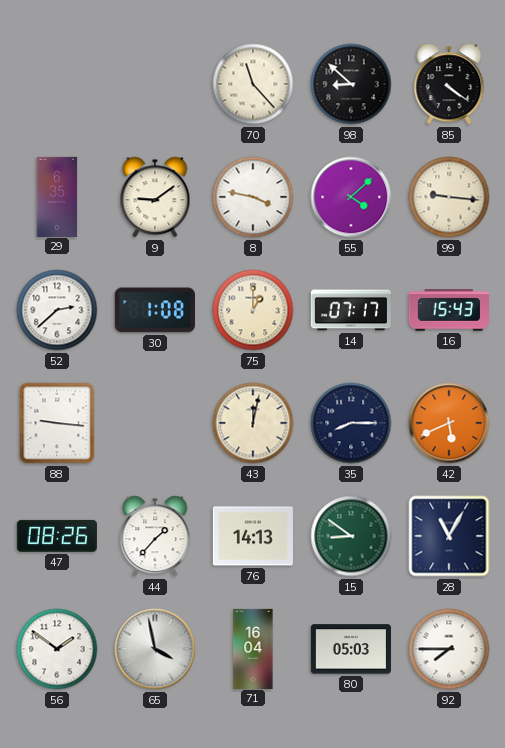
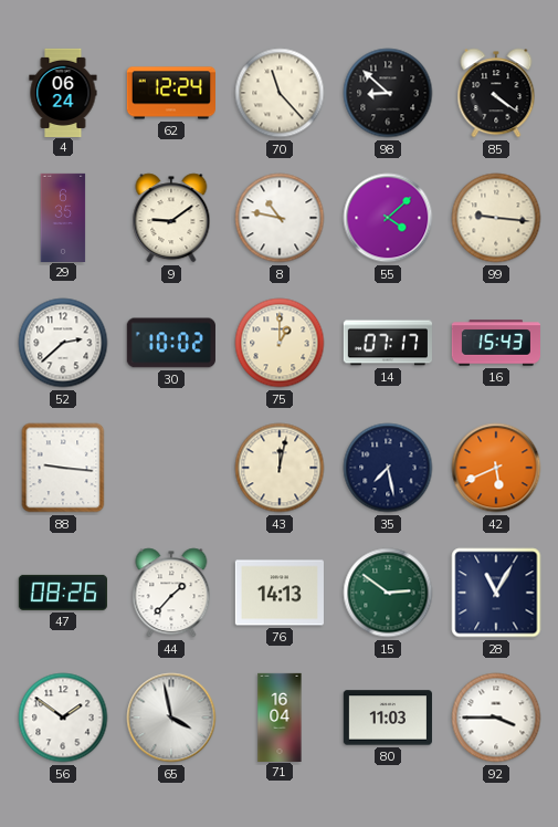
4: none -> 06:24 (63, 92)
62: none -> 12:24 (170, 93)
8: 3:47 -> 10:47 (280, 218)
30: 1:08 -> 10:02 (171, 343)
35: 8:15 -> 7:28 (388, 468)
15: 8:51 -> 2:51 (388, 593)
80: 05:03 -> 11:03 (388, 718)
92: 7:45 -> 3:45 (496, 718)
